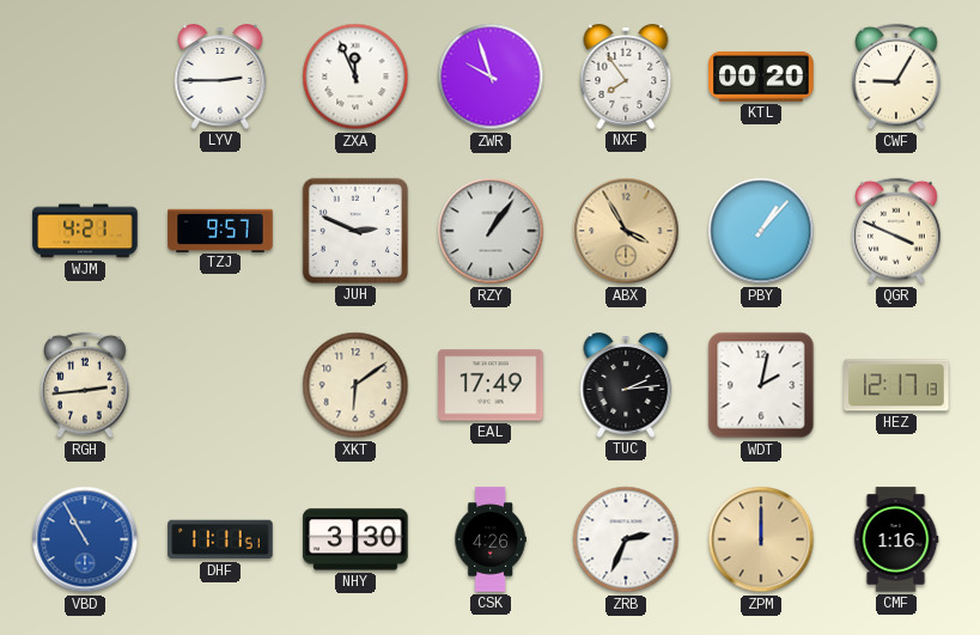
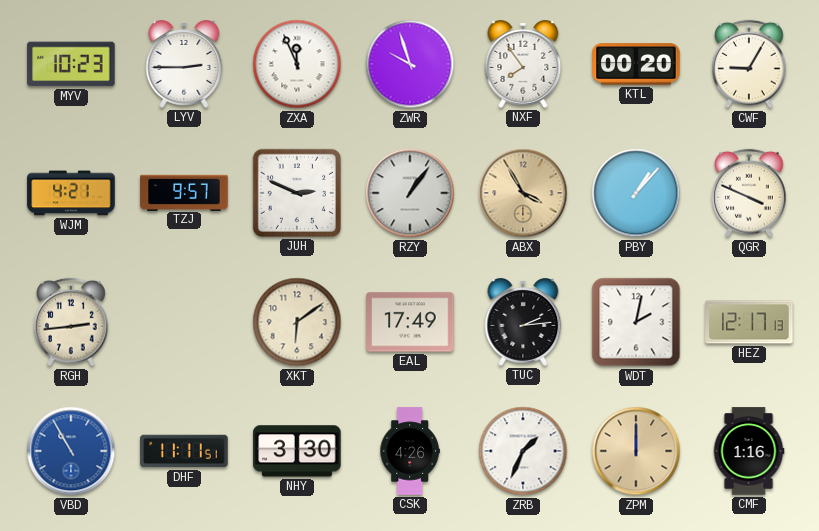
MYV: none -> 10:23 (71, 64)
ZRB: 2:34 -> 1:34 (523, 451)
